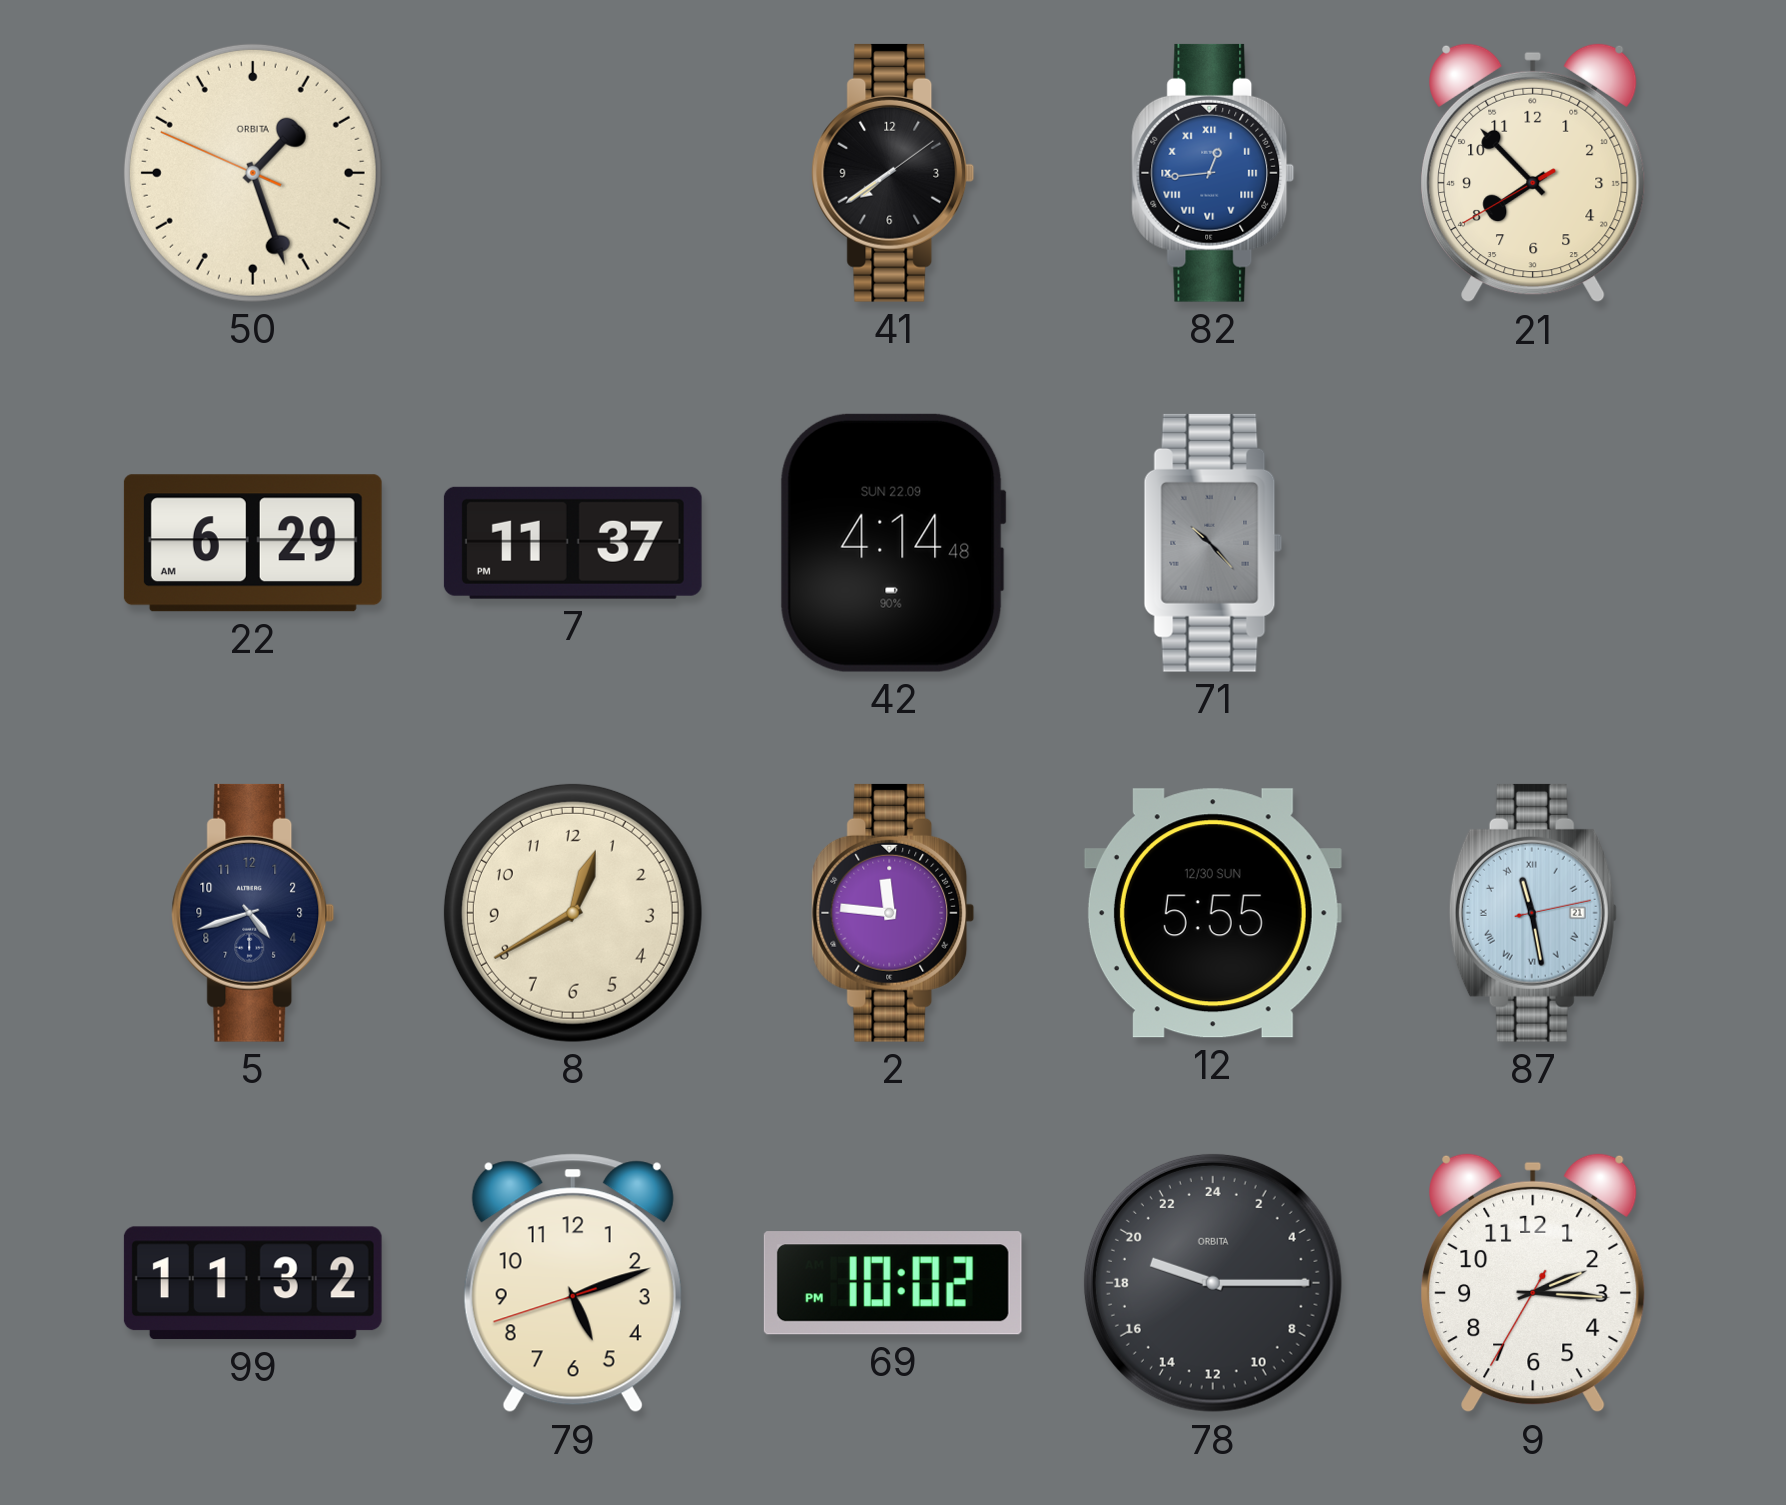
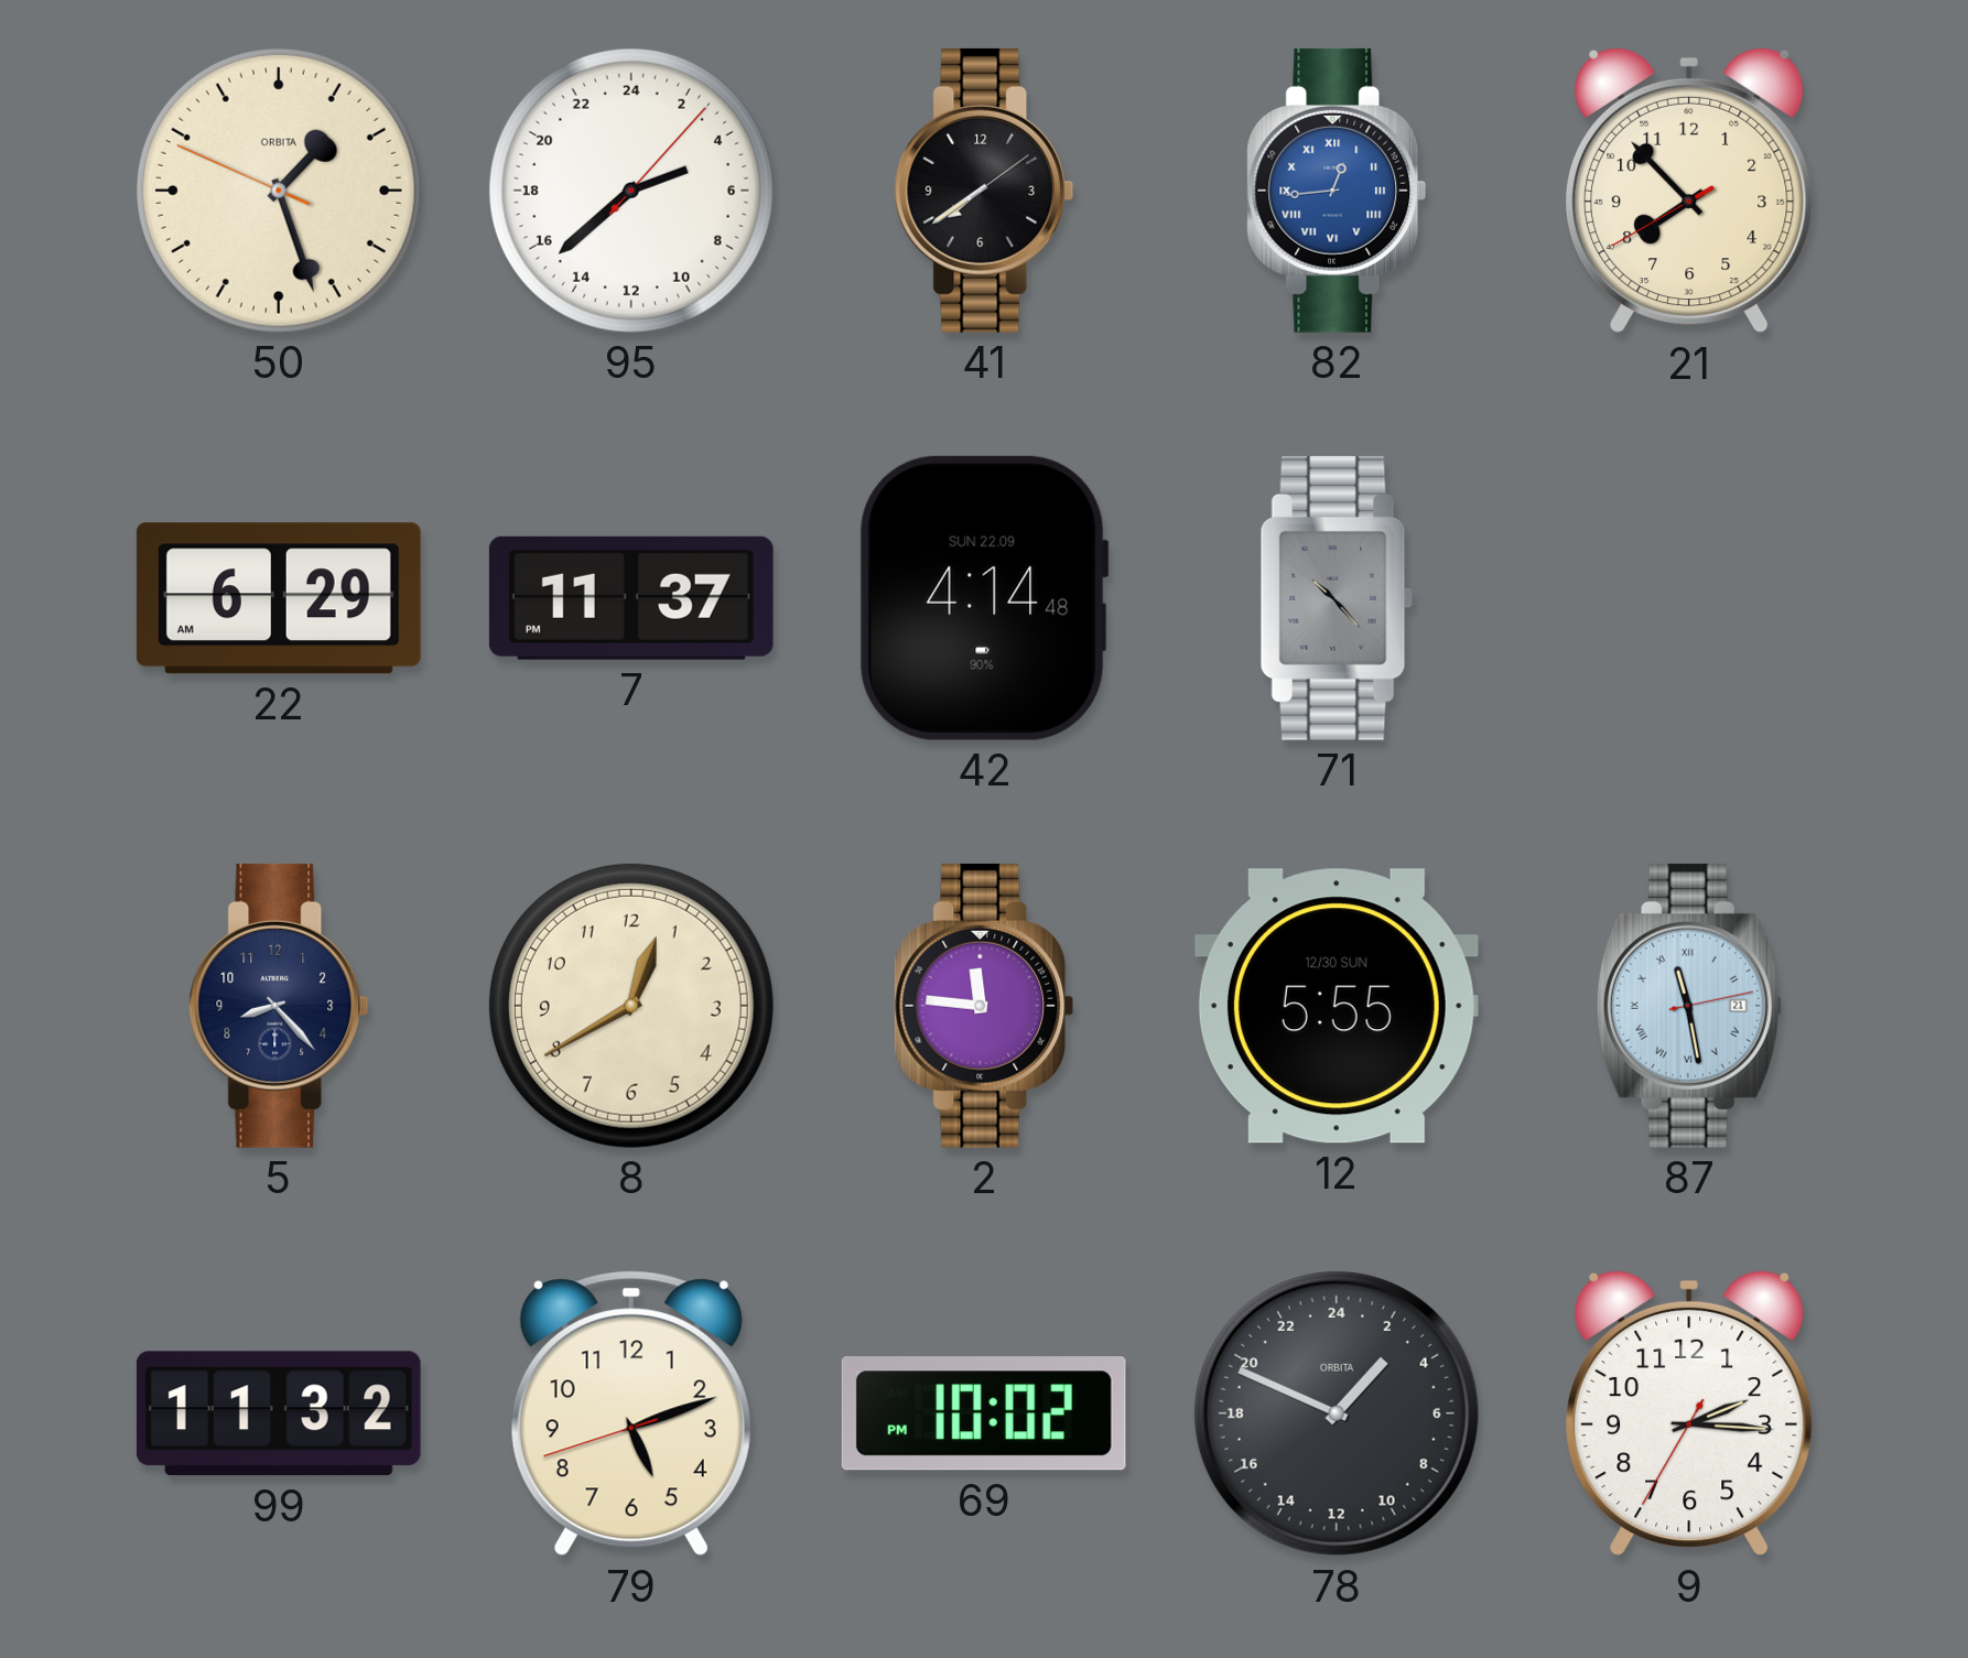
95: none -> 4:38 (631, 191)
5: 4:42 -> 8:23 (279, 1006)
78: 19:15 -> 2:49 (1337, 1413)
